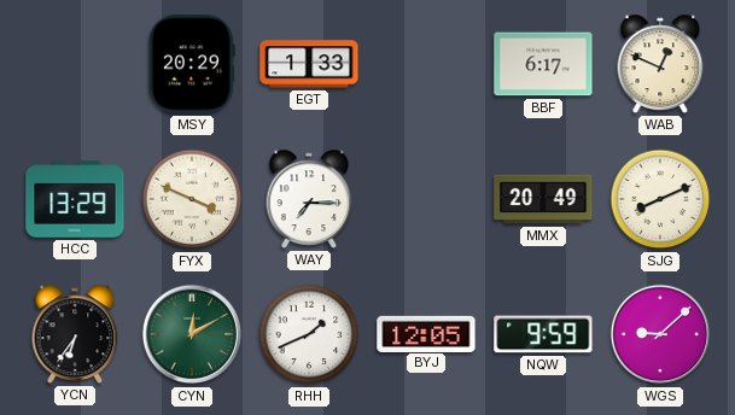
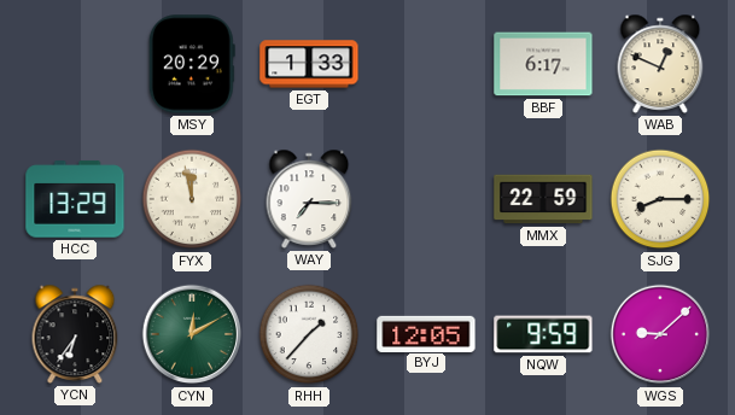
FYX: 3:49 -> 11:58 (192, 199)
MMX: 20:49 -> 22:59 (543, 199)
SJG: 8:11 -> 8:15 (660, 199)
RHH: 1:41 -> 1:37 (309, 334)
